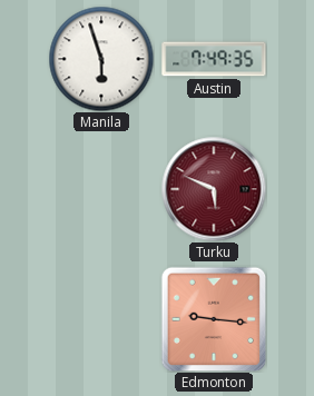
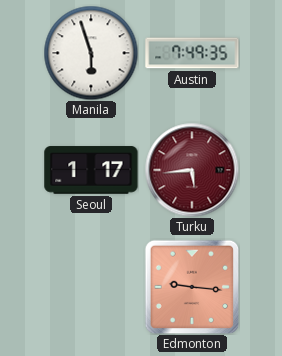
Seoul: none -> 1:17 (91, 170)
Turku: 5:49 -> 5:44 (192, 170)
